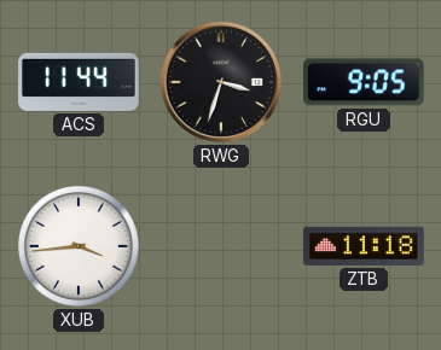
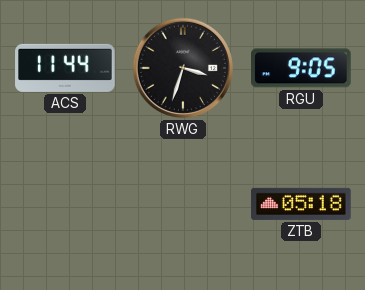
XUB: 3:44 -> none (79, 246)
ZTB: 11:18 -> 05:18 (301, 204)
